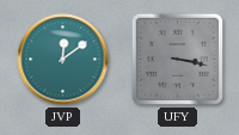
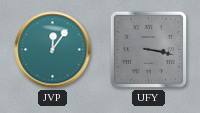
JVP: 12:09 -> 12:06 (53, 50)
